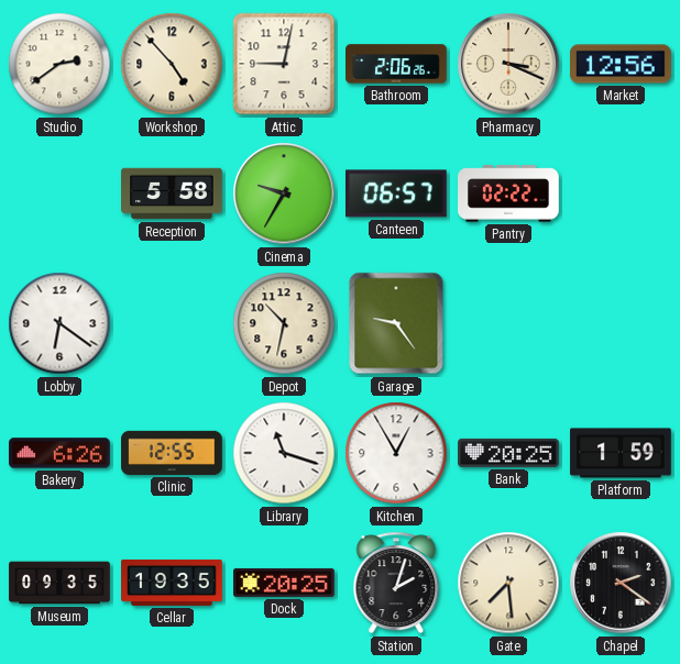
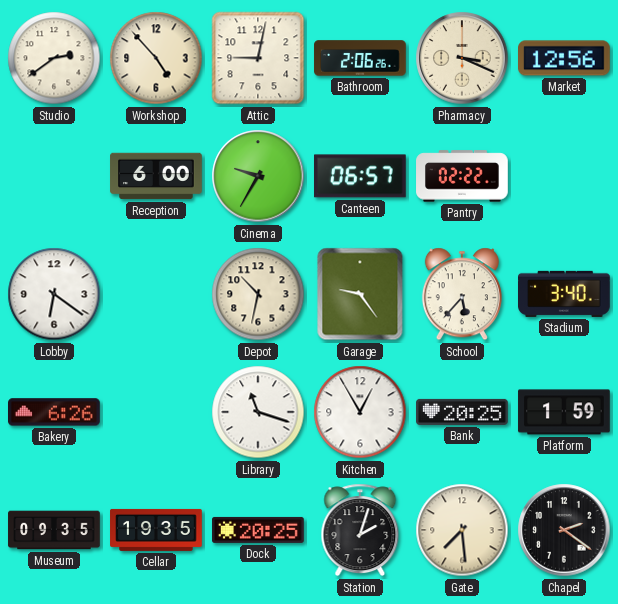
Reception: 5:58 -> 6:00 (156, 176)
School: none -> 5:37 (462, 294)
Stadium: none -> 3:40 (565, 294)
Clinic: 12:55 -> none (172, 453)
